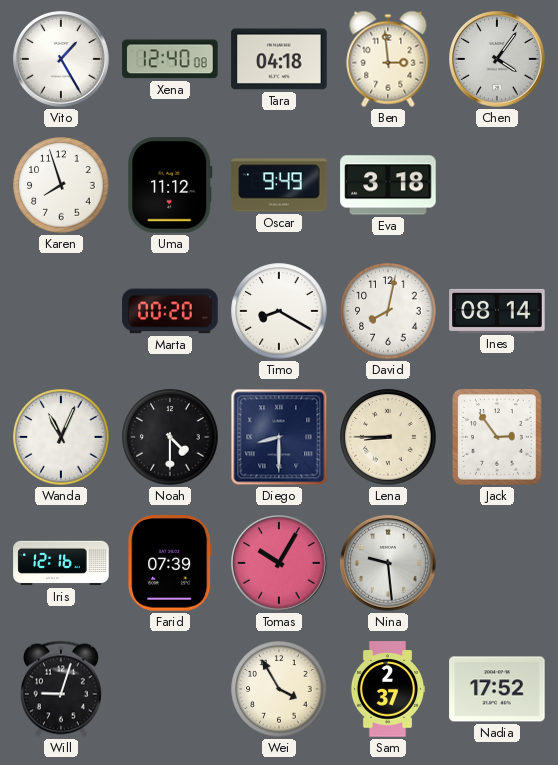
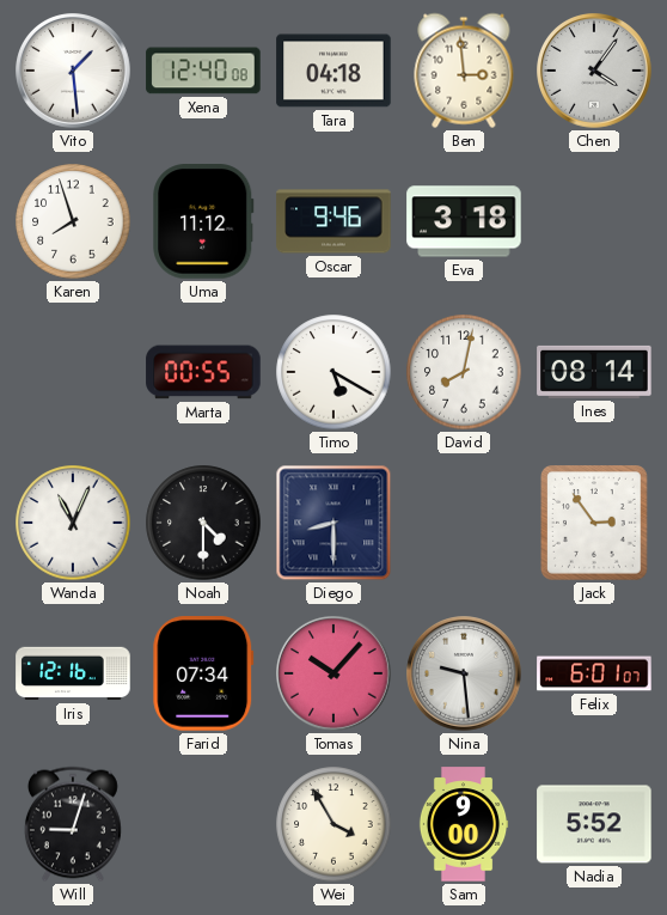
Vito: 1:25 -> 1:29 (73, 71)
Oscar: 9:49 -> 9:46 (333, 221)
Marta: 00:20 -> 00:55 (203, 372)
Timo: 8:20 -> 5:20 (333, 372)
Lena: 8:45 -> none (388, 437)
Farid: 07:39 -> 07:34 (203, 673)
Tomas: 10:05 -> 10:07 (333, 673)
Felix: none -> 6:01 (594, 673)
Sam: 2:37 -> 9:00 (464, 824)
Nadia: 17:52 -> 5:52 (594, 824)
